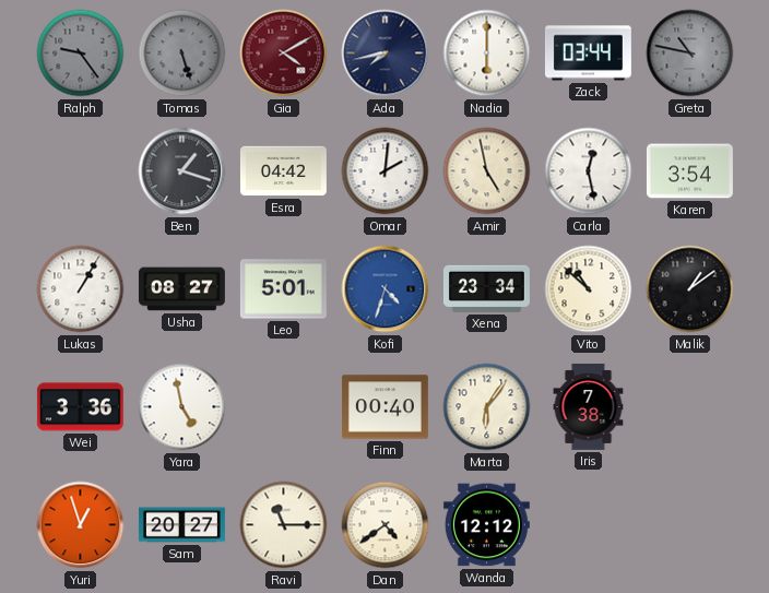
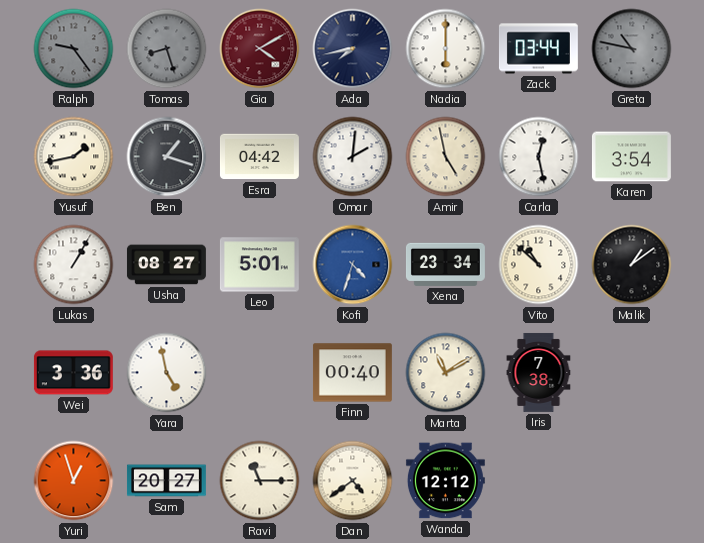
Tomas: 5:27 -> 8:27 (167, 49)
Yusuf: none -> 1:43 (74, 157)
Marta: 6:06 -> 11:10 (446, 373)
